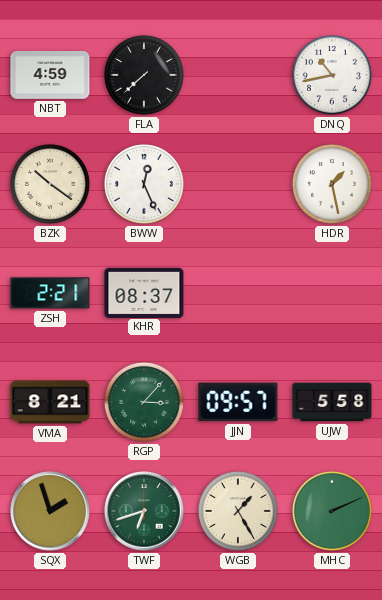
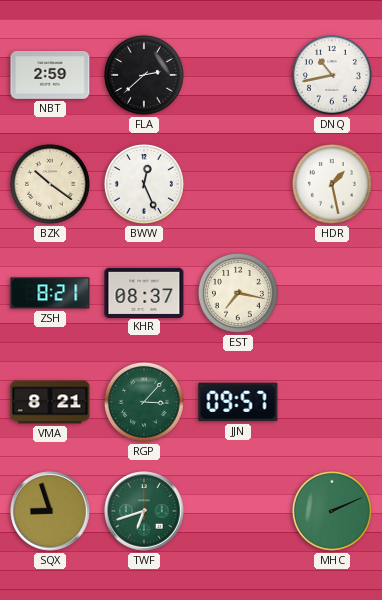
NBT: 4:59 -> 2:59 (50, 76)
FLA: 7:38 -> 2:38 (144, 75)
ZSH: 2:21 -> 8:21 (50, 293)
EST: none -> 7:17 (238, 293)
UJW: 5:58 -> none (332, 402)
SQX: 1:57 -> 8:57 (50, 511)
WGB: 1:25 -> none (238, 511)
